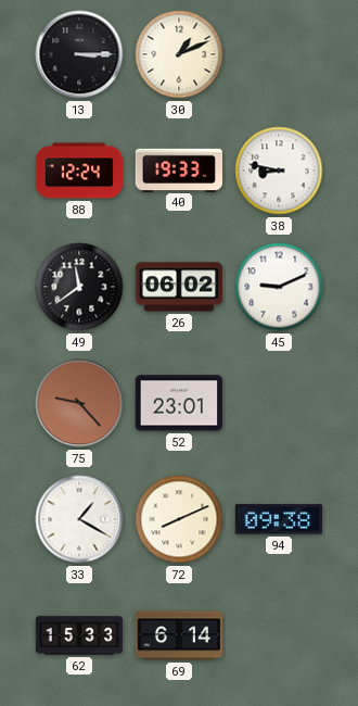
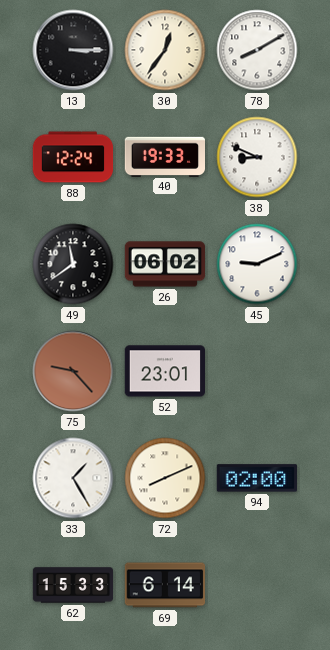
30: 1:11 -> 12:36 (165, 50)
78: none -> 8:10 (257, 50)
38: 8:47 -> 8:49 (257, 157)
33: 1:20 -> 1:25 (73, 478)
94: 09:38 -> 02:00 (256, 478)
